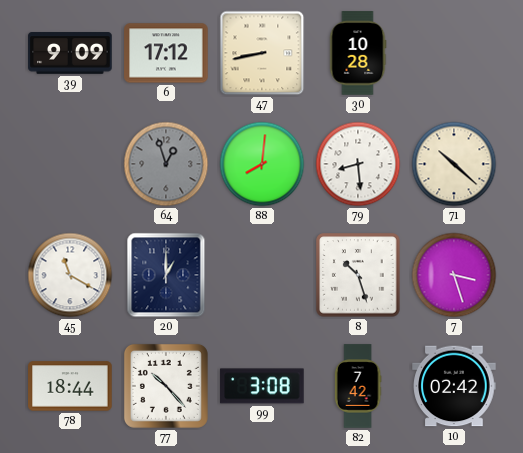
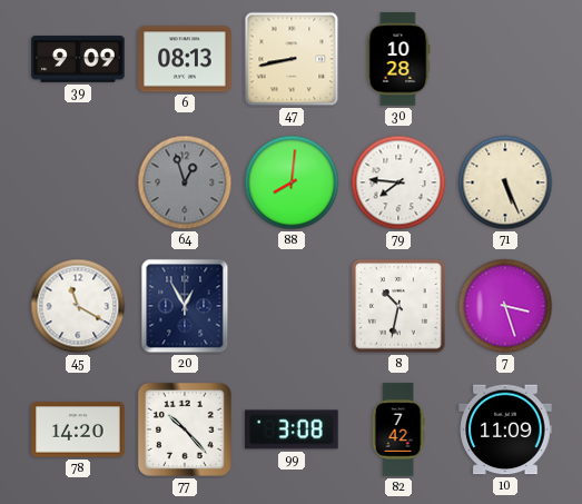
6: 17:12 -> 08:13 (185, 59)
79: 8:29 -> 7:46 (398, 182)
71: 10:22 -> 5:26 (505, 182)
20: 1:00 -> 12:55 (185, 306)
8: 10:27 -> 10:32 (398, 306)
78: 18:44 -> 14:20 (78, 429)
10: 02:42 -> 11:09 (505, 429)
